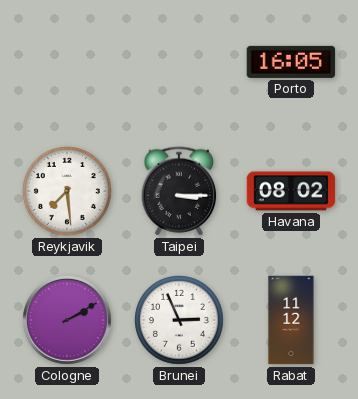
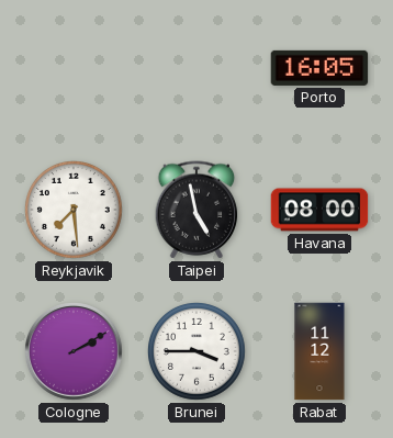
Taipei: 3:15 -> 4:58 (196, 210)
Havana: 08:02 -> 08:00 (319, 210)
Brunei: 2:56 -> 3:45 (198, 352)
